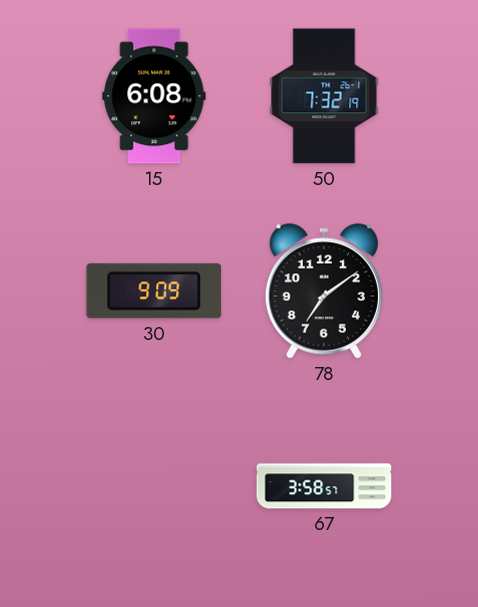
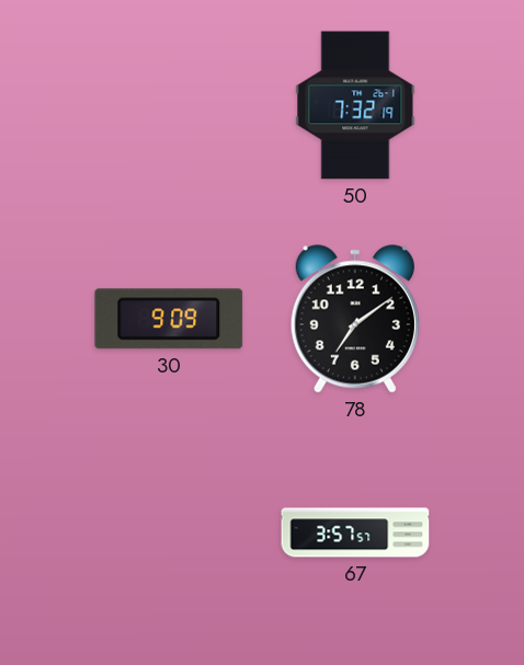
15: 6:08 -> none (154, 96)
67: 3:58 -> 3:57 (355, 532)
